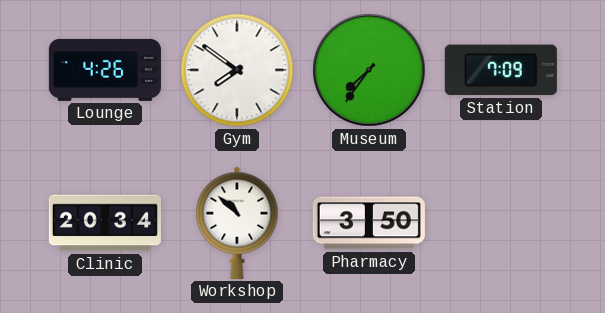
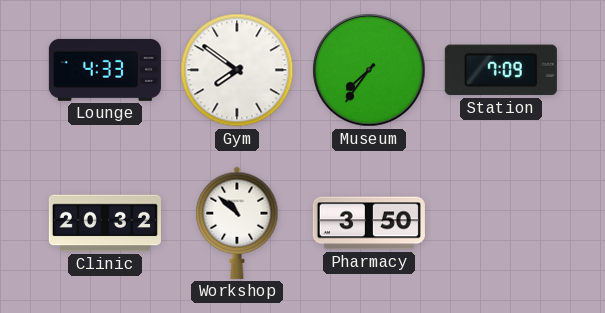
Lounge: 4:26 -> 4:33 (105, 70)
Clinic: 20:34 -> 20:32 (105, 223)
